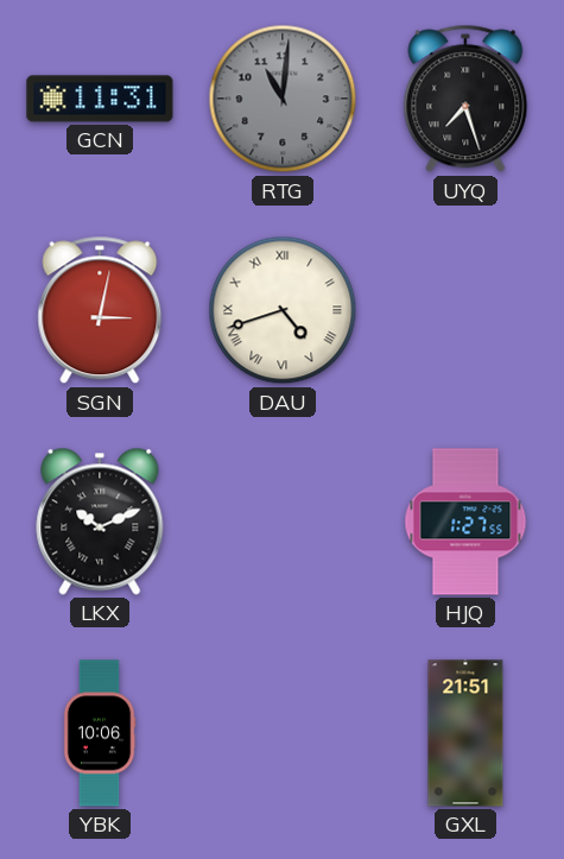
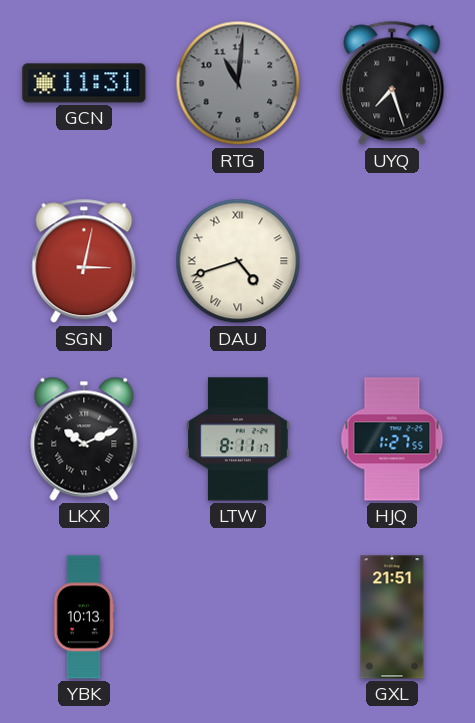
LTW: none -> 8:11 (238, 439)
YBK: 10:06 -> 10:13 (84, 617)
